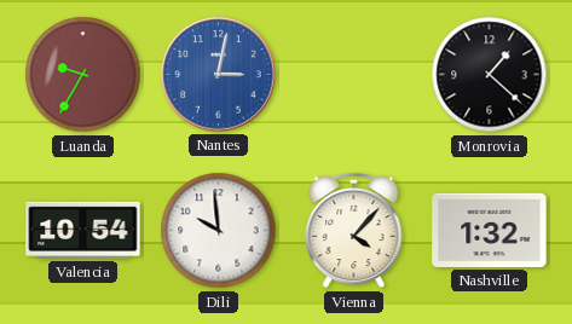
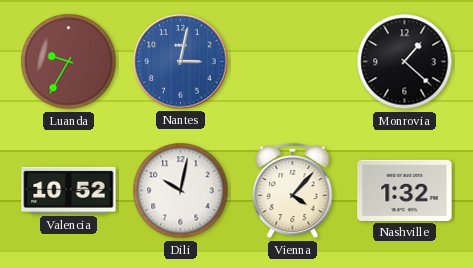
Valencia: 10:54 -> 10:52 (69, 190)
Dili: 9:59 -> 10:02 (181, 191)
